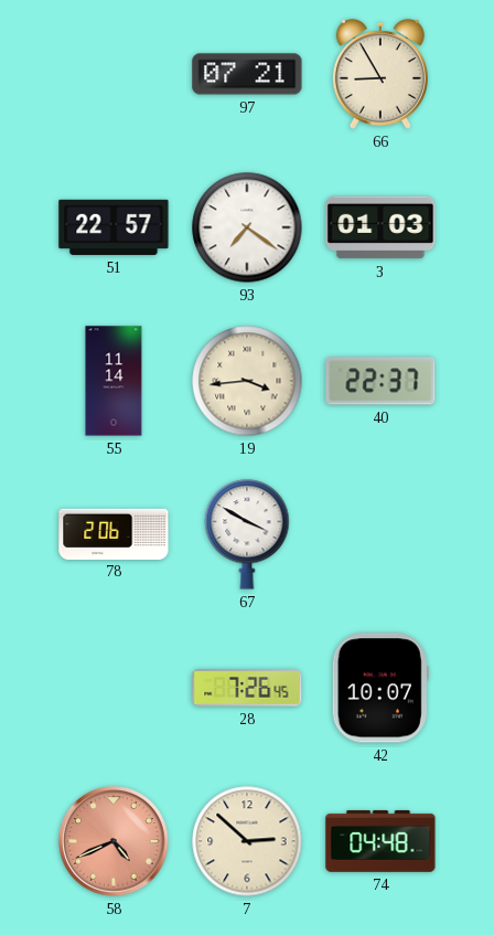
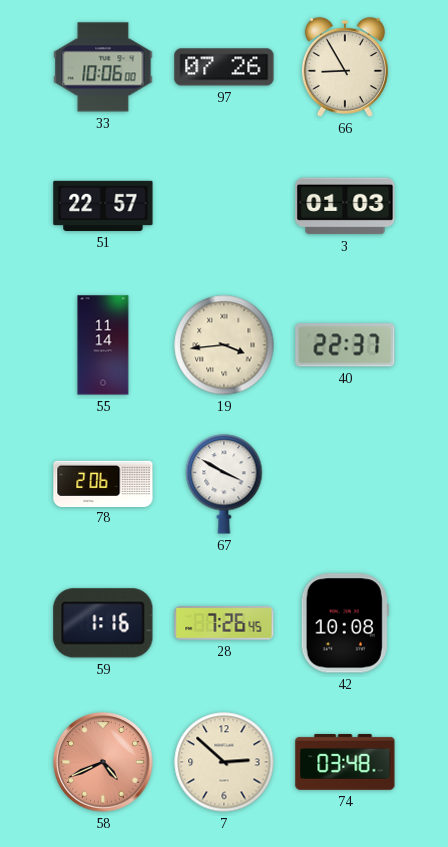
33: none -> 10:06 (103, 67)
97: 07:21 -> 07:26 (224, 67)
93: 7:21 -> none (247, 227)
59: none -> 1:16 (103, 623)
42: 10:07 -> 10:08 (345, 623)
74: 04:48 -> 03:48 (345, 762)
